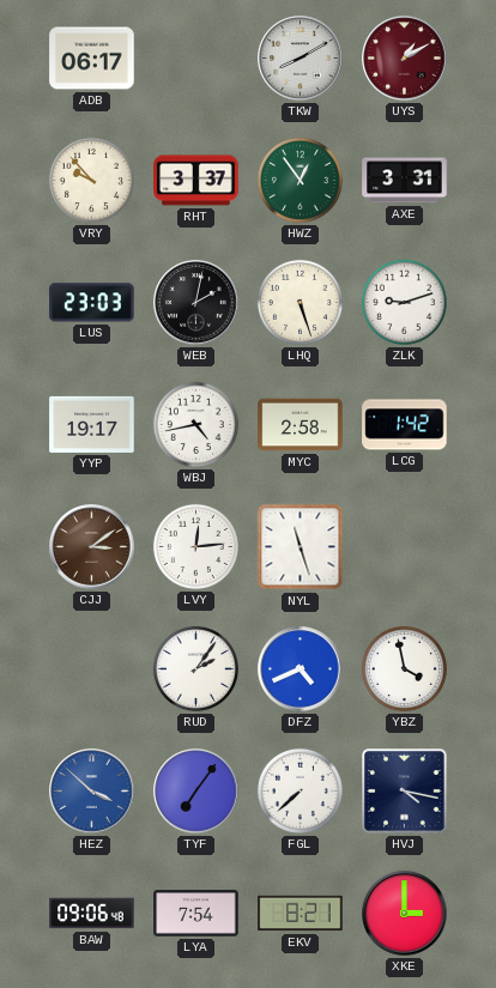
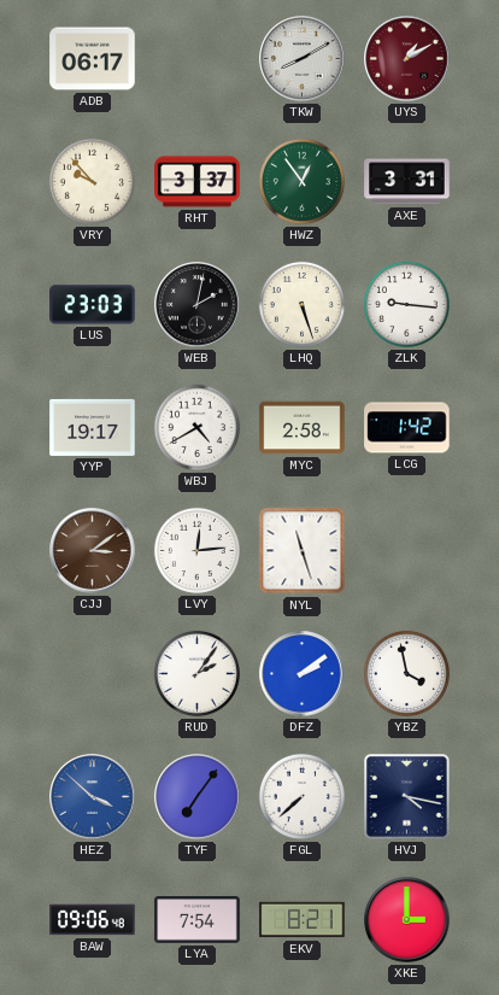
ZLK: 9:12 -> 9:16 (406, 304)
WBJ: 4:43 -> 4:40 (196, 427)
DFZ: 4:41 -> 2:09 (303, 674)
